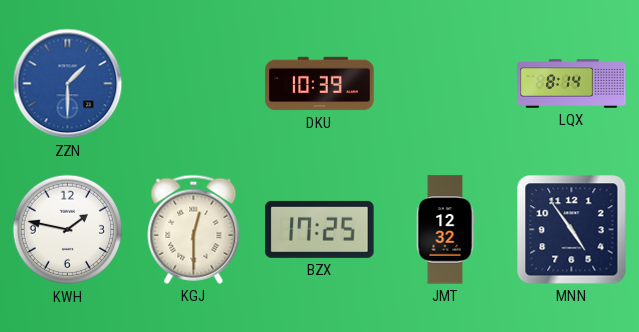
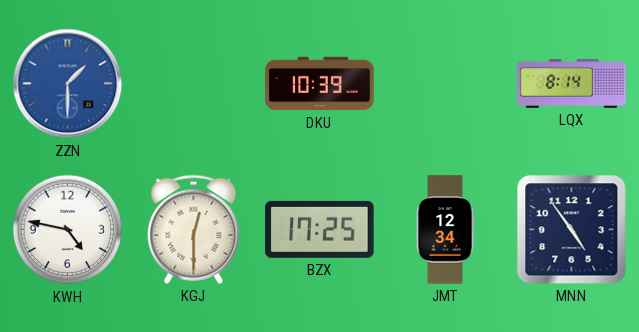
KWH: 1:47 -> 4:47 (68, 230)
JMT: 12:32 -> 12:34 (445, 230)
